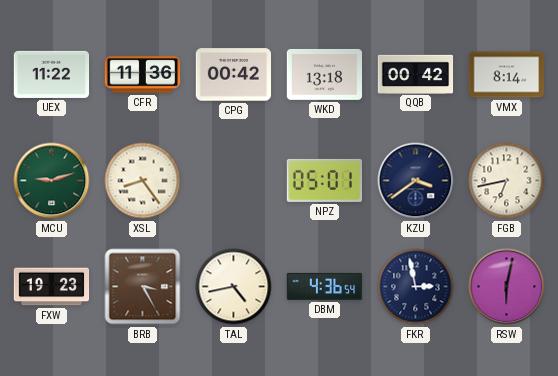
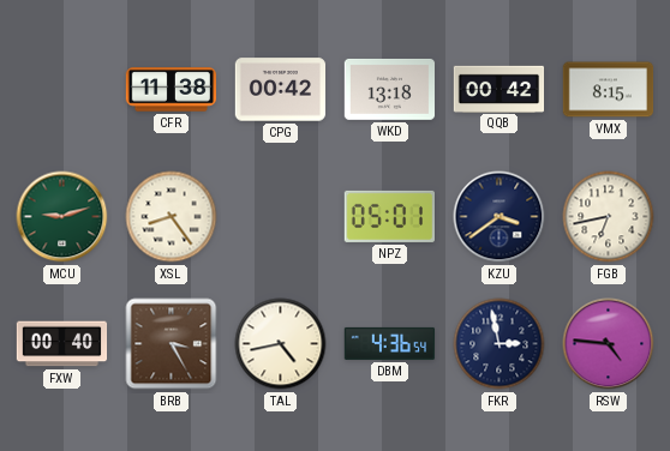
UEX: 11:22 -> none (52, 74)
CFR: 11:36 -> 11:38 (172, 90)
VMX: 8:14 -> 8:15 (609, 90)
FXW: 19:23 -> 00:40 (62, 344)
RSW: 6:02 -> 4:46 (609, 344)
